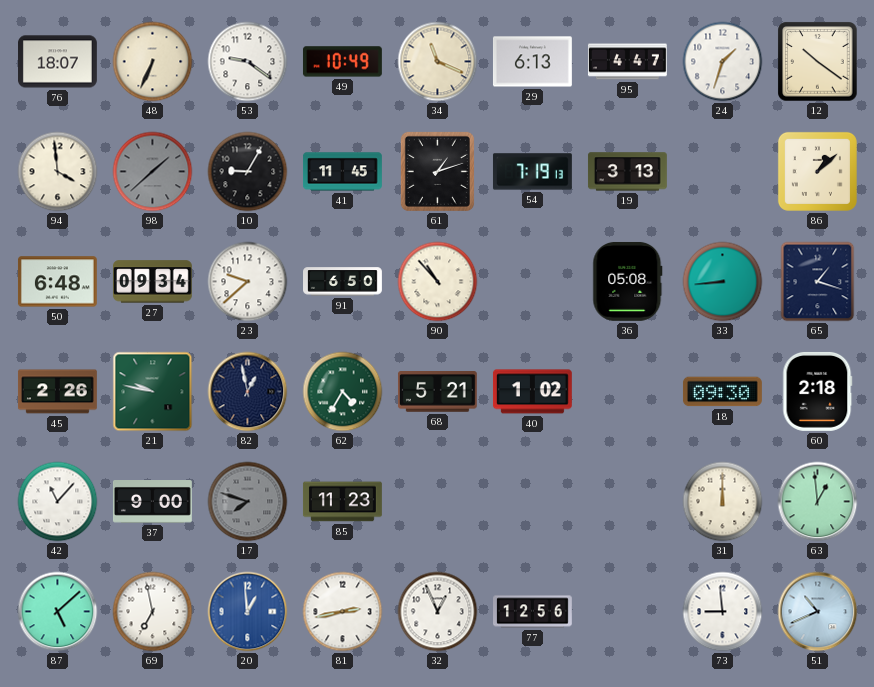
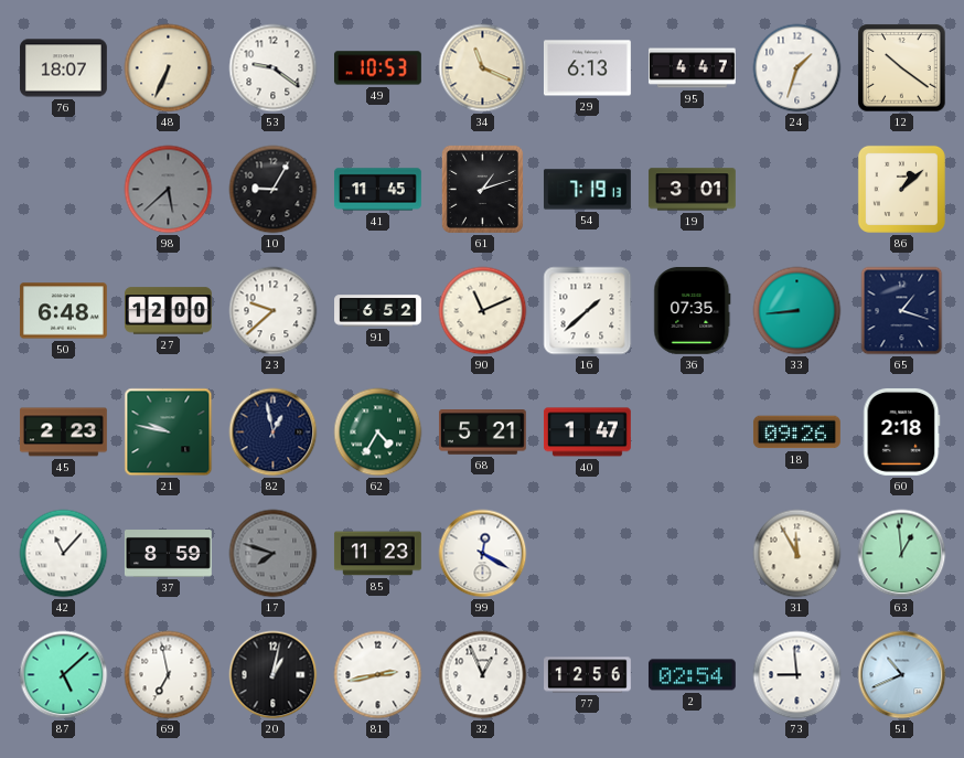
49: 10:49 -> 10:53 (377, 68)
94: 3:59 -> none (58, 172)
98: 1:38 -> 5:38 (169, 190)
19: 3:13 -> 3:01 (692, 190)
27: 09:34 -> 12:00 (168, 311)
91: 6:50 -> 6:52 (378, 311)
90: 10:53 -> 11:11 (483, 311)
16: none -> 1:38 (588, 311)
36: 05:08 -> 07:35 (693, 310)
45: 2:26 -> 2:23 (63, 433)
40: 1:02 -> 1:47 (587, 433)
18: 09:30 -> 09:26 (796, 433)
37: 9:00 -> 8:59 (169, 554)
99: none -> 12:20 (483, 554)
31: 12:00 -> 11:55 (797, 554)
20: 12:59 -> 1:02 (274, 675)
20 dial: blue -> black (274, 675)
2: none -> 02:54 (692, 675)
